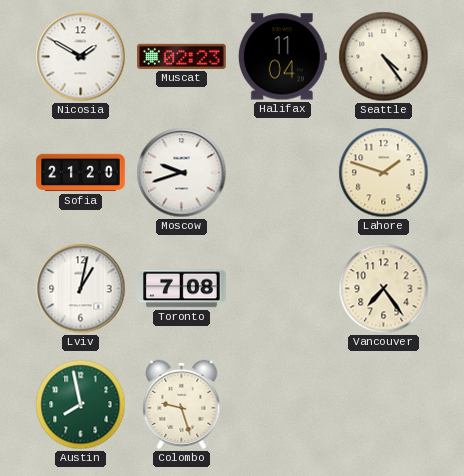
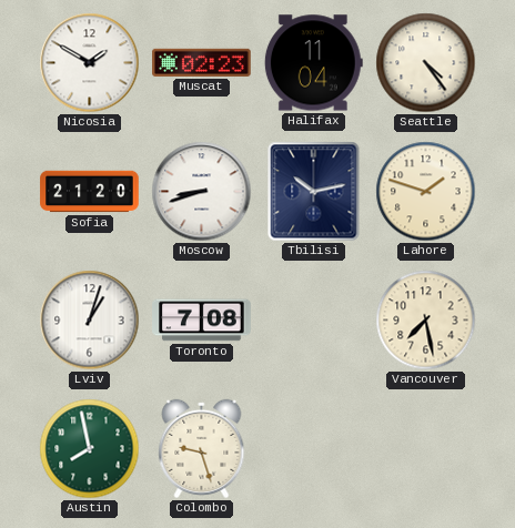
Moscow: 9:42 -> 8:42 (202, 192)
Tbilisi: none -> 10:13 (314, 192)
Lviv: 1:02 -> 1:03 (90, 321)
Vancouver: 7:24 -> 7:28 (426, 321)
